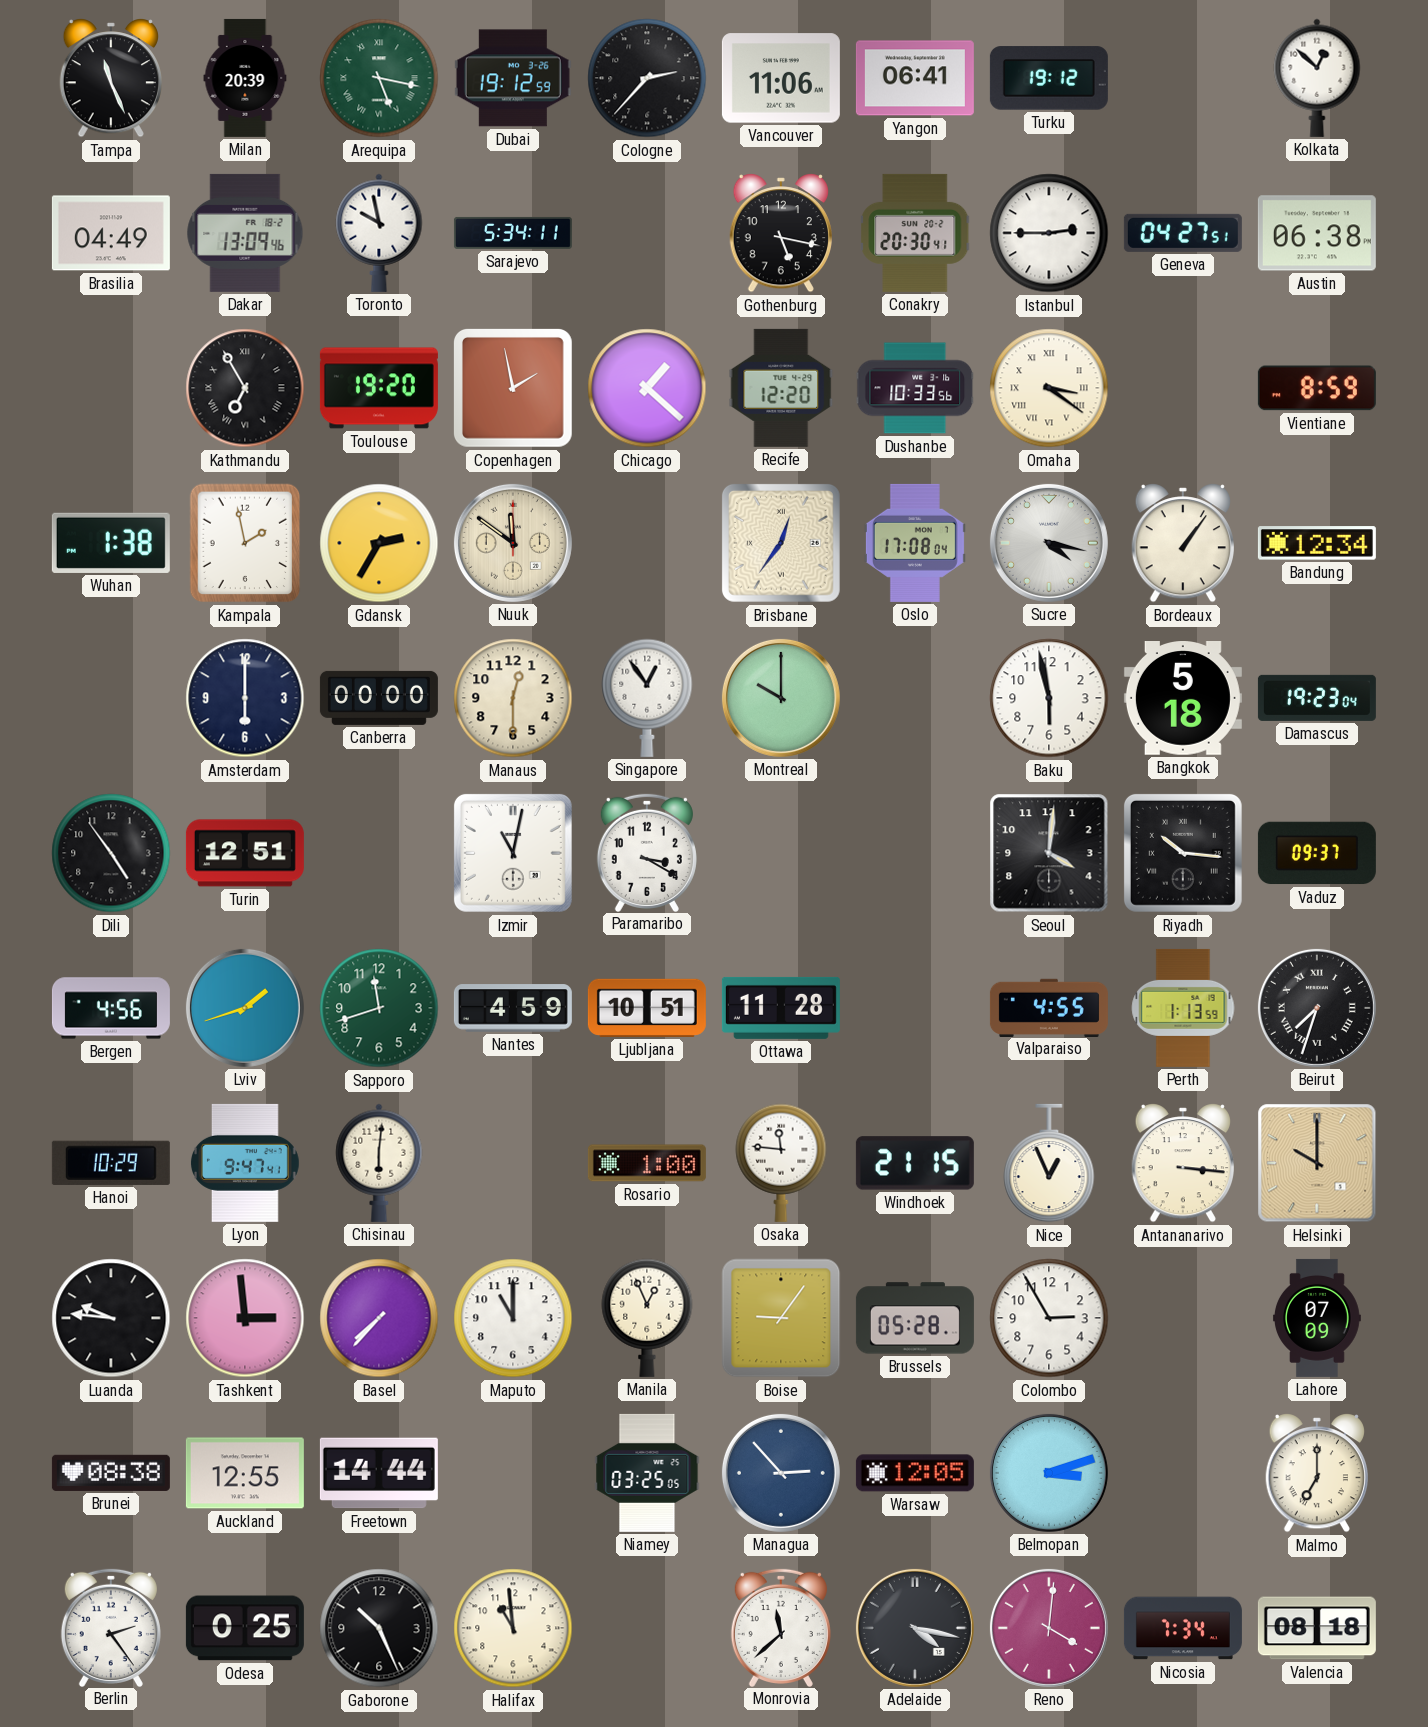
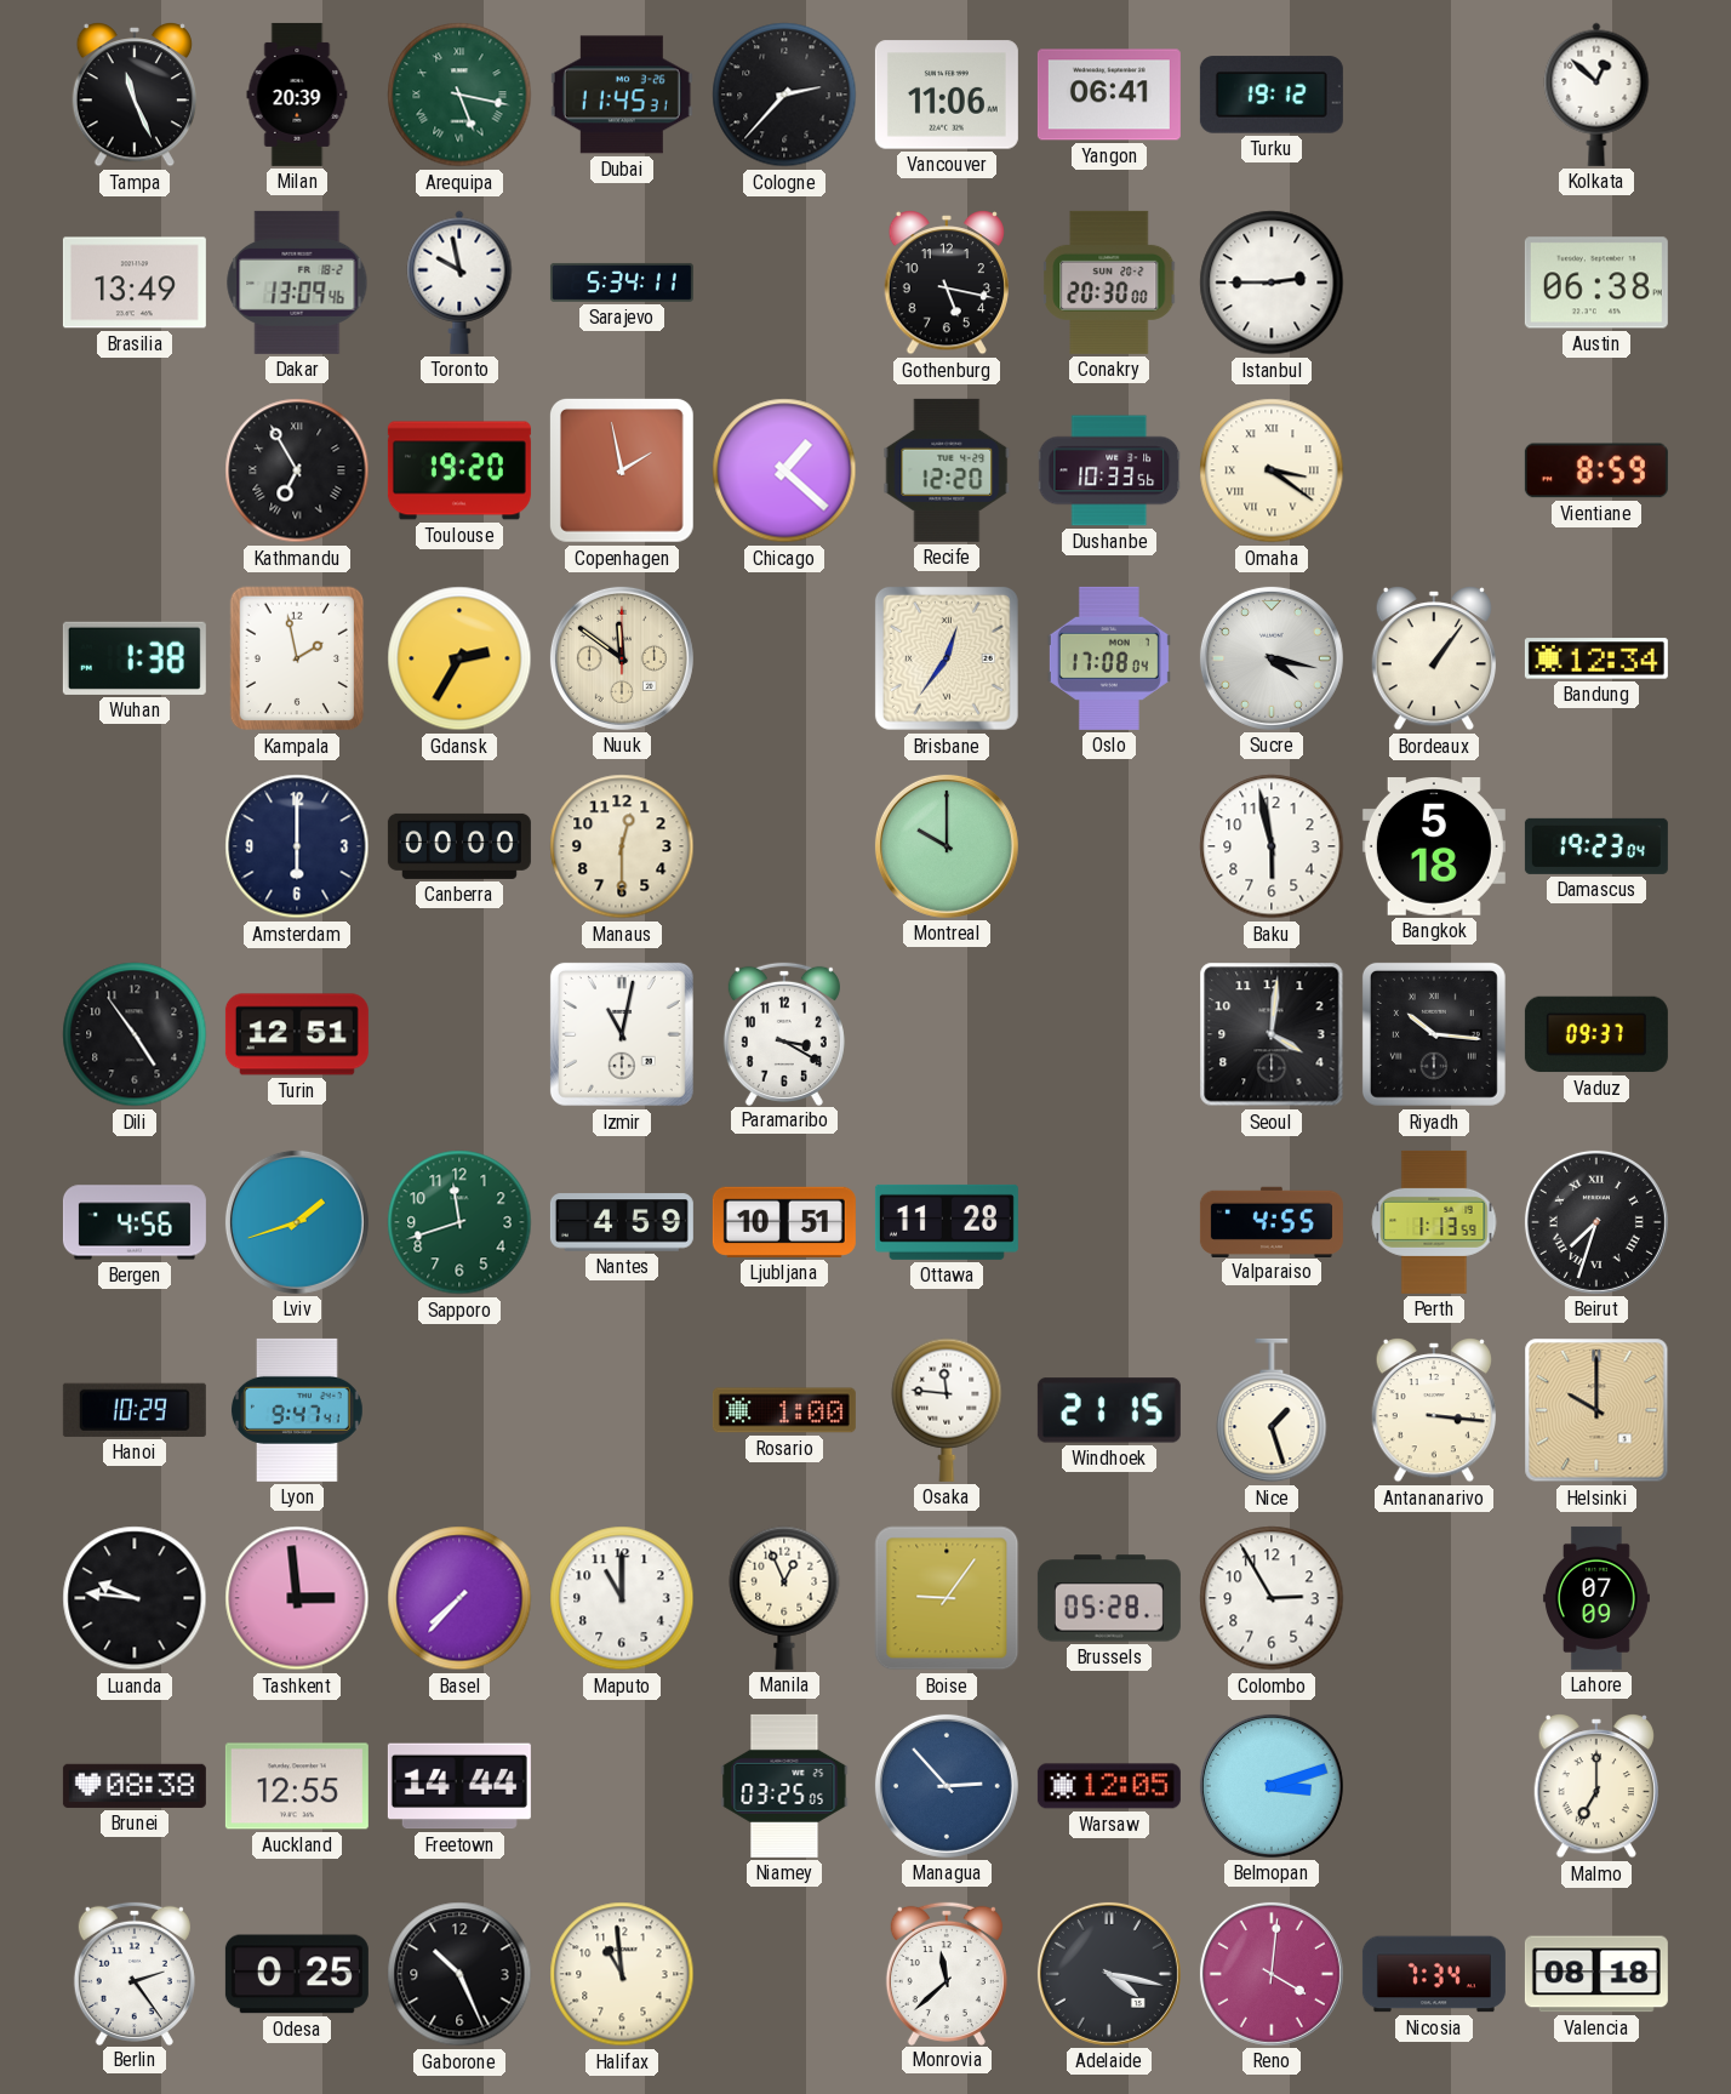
Dubai: 19:12 -> 11:45 (622, 95)
Brasilia: 04:49 -> 13:49 (135, 283)
Conakry: 20:30:41 -> 20:30:00 (1110, 283)
Geneva: 04:27 -> none (1183, 233)
Singapore: 12:54 -> none (647, 698)
Chisinau: 6:01 -> none (379, 1163)
Nice: 12:56 -> 1:27 (1272, 1410)
